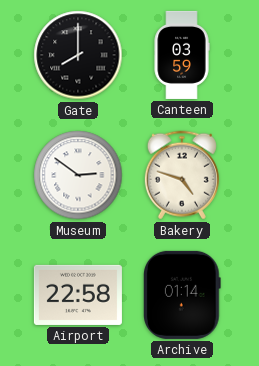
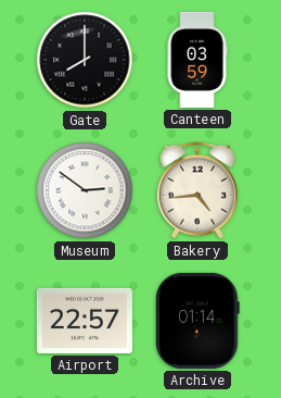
Bakery: 4:48 -> 4:44 (197, 190)
Airport: 22:58 -> 22:57 (85, 321)
